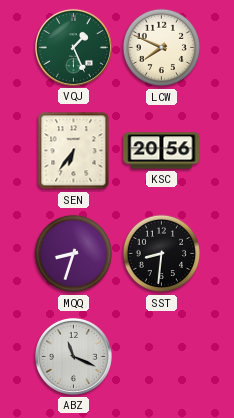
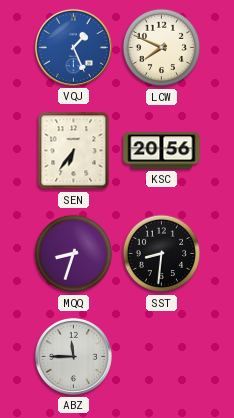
VQJ dial: green -> blue (73, 47)
ABZ: 11:19 -> 11:45 (73, 356)
